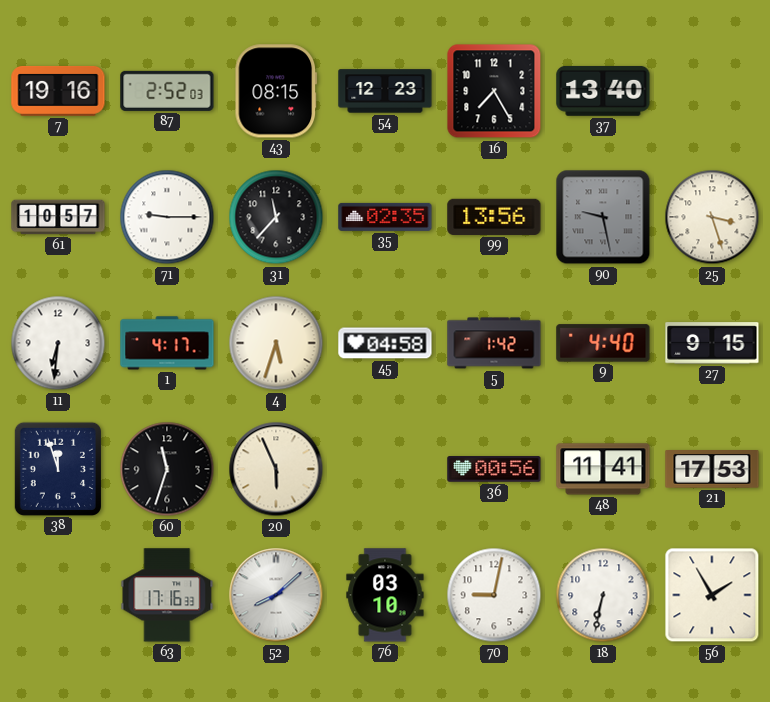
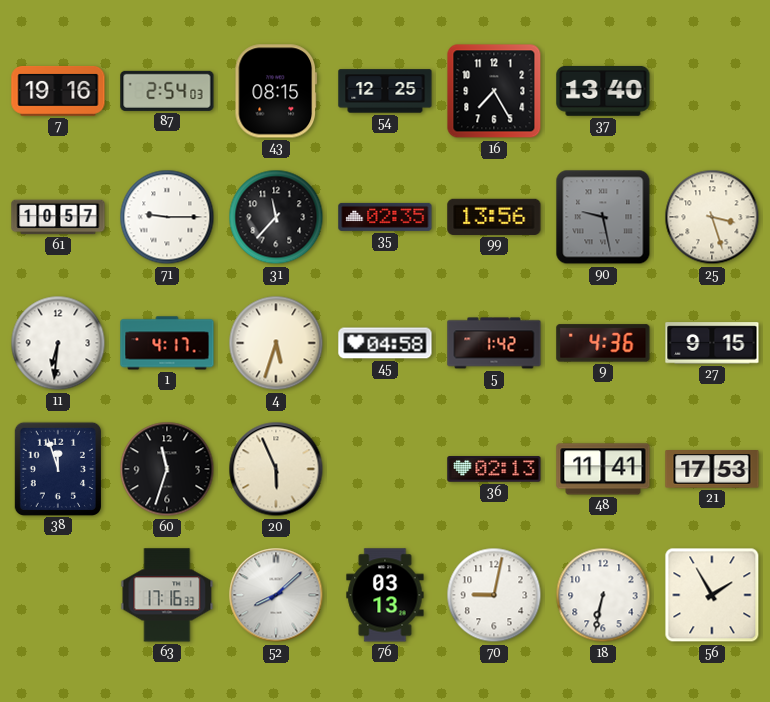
87: 2:52 -> 2:54 (167, 91)
54: 12:23 -> 12:25 (385, 91)
9: 4:40 -> 4:36 (603, 343)
36: 00:56 -> 02:13 (494, 469)
76: 03:10 -> 03:13 (385, 595)
